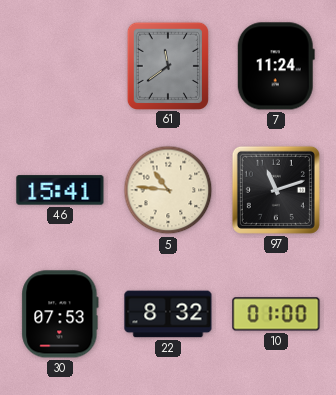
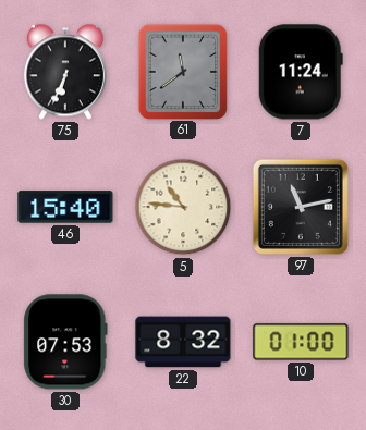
75: none -> 6:34 (65, 72)
46: 15:41 -> 15:40 (65, 207)
97: 11:12 -> 11:13 (301, 207)
